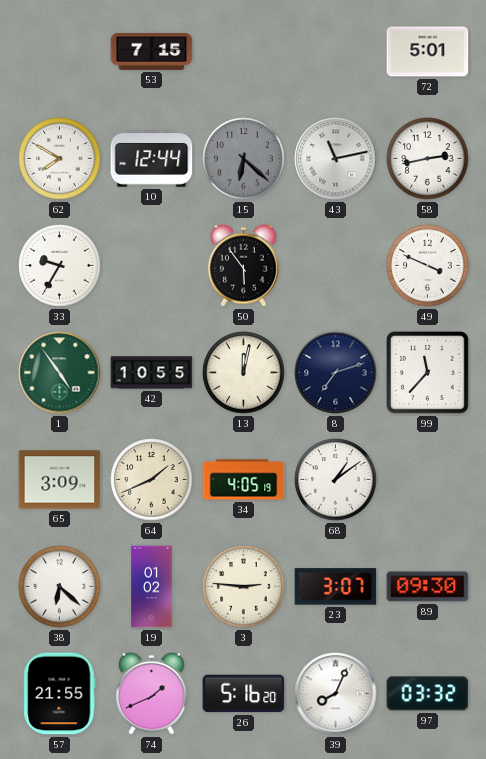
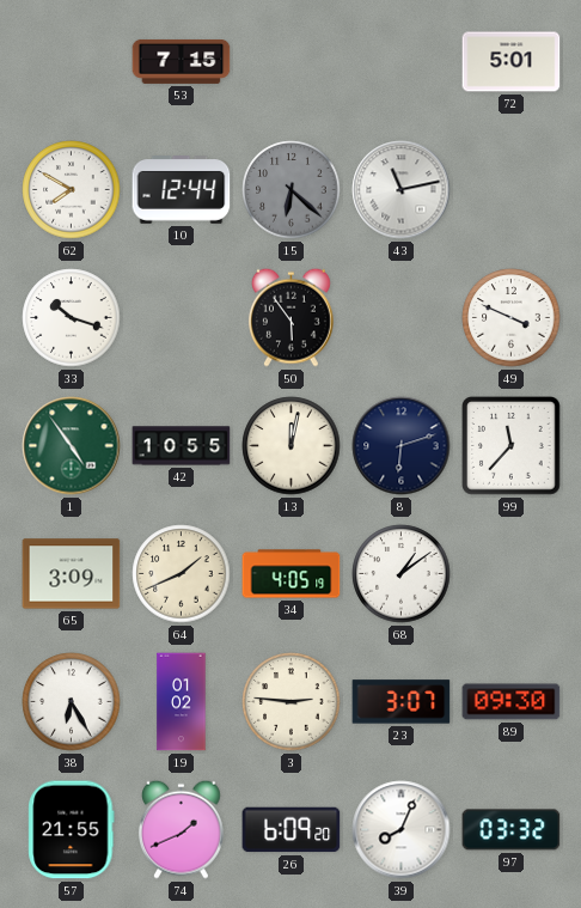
58: 2:43 -> none (428, 159)
33: 9:35 -> 10:18 (72, 318)
8: 7:12 -> 6:12 (402, 446)
38: 6:22 -> 6:25 (72, 702)
26: 5:16 -> 6:09 (292, 830)
